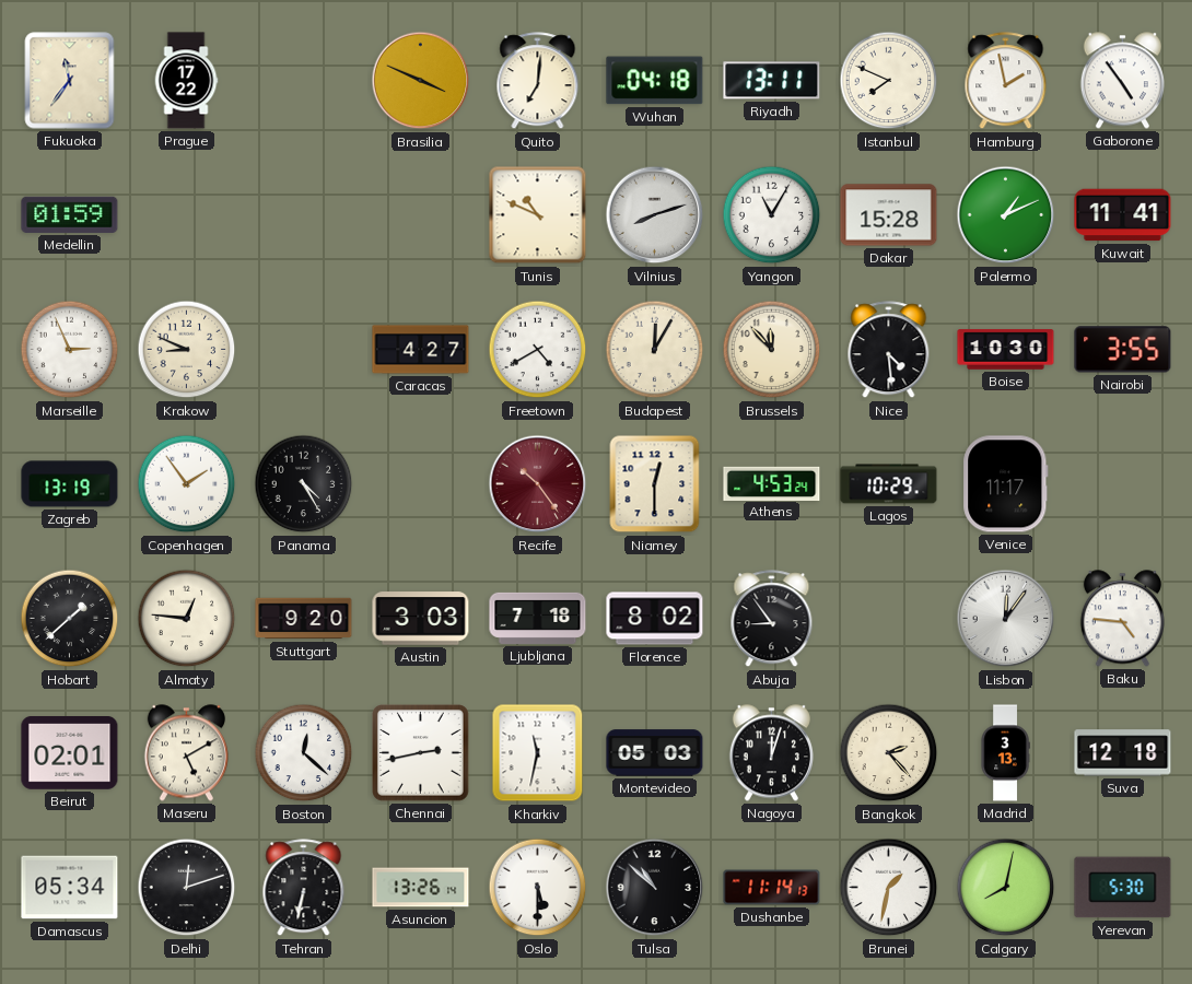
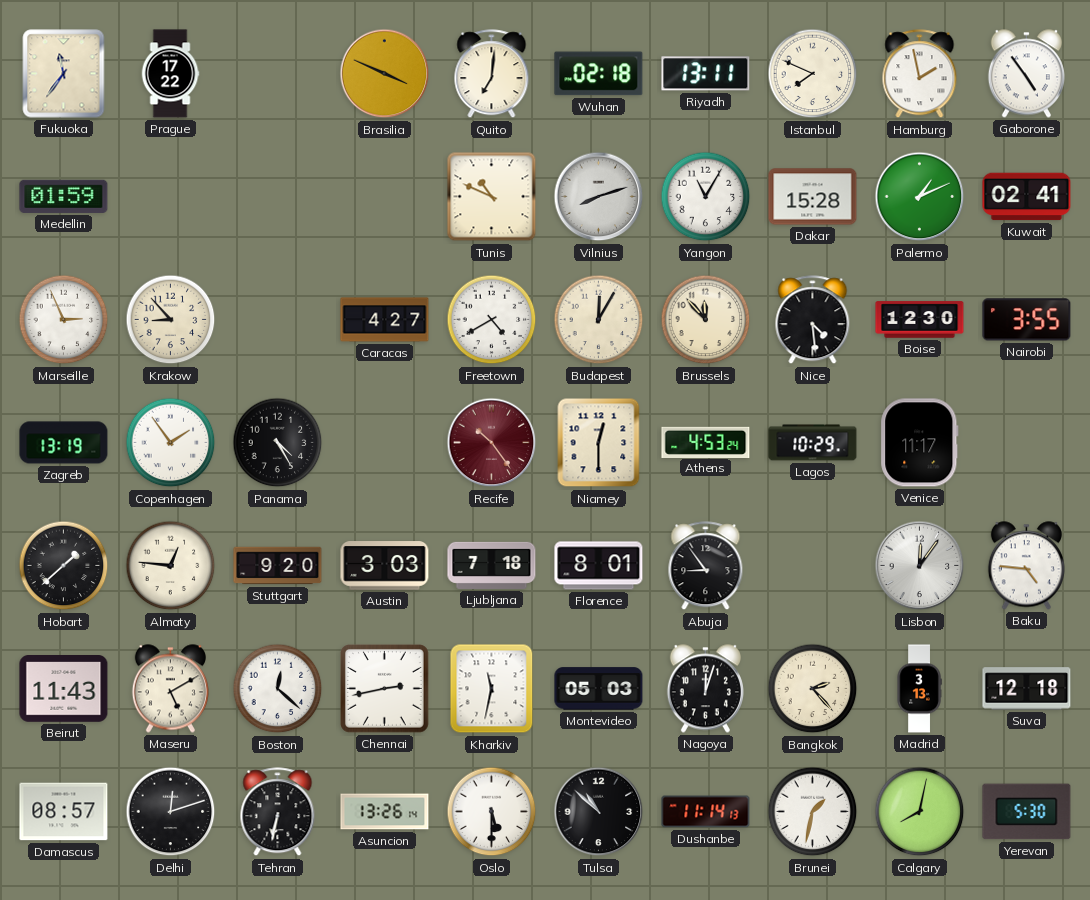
Wuhan: 04:18 -> 02:18 (599, 74)
Kuwait: 11:41 -> 02:41 (1027, 197)
Krakow: 8:49 -> 8:53 (171, 320)
Boise: 10:30 -> 12:30 (920, 320)
Florence: 8:02 -> 8:01 (599, 566)
Beirut: 02:01 -> 11:43 (64, 689)
Damascus: 05:34 -> 08:57 (64, 812)
